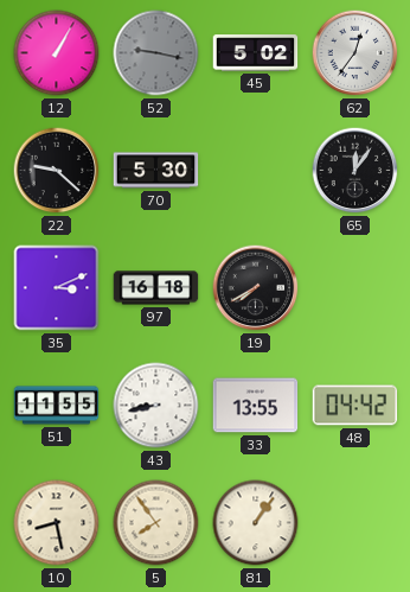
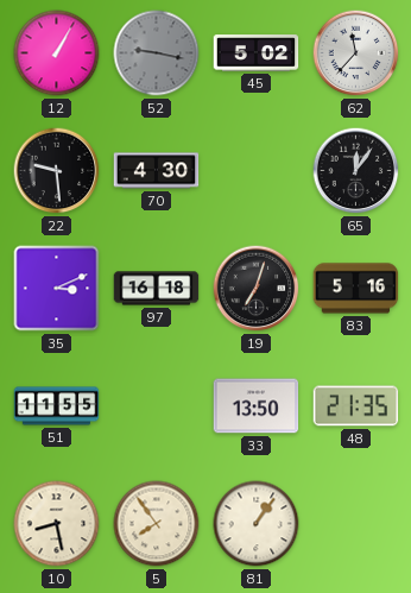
62: 12:36 -> 11:37 (356, 53)
22: 9:22 -> 9:29 (57, 171)
70: 5:30 -> 4:30 (157, 171)
19: 7:40 -> 7:03 (257, 289)
83: none -> 5:16 (356, 289)
43: 8:43 -> none (156, 406)
33: 13:55 -> 13:50 (257, 406)
48: 04:42 -> 21:35 (356, 406)
